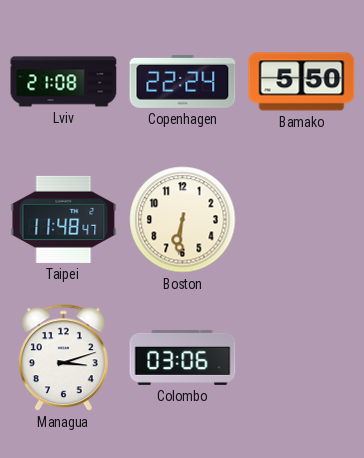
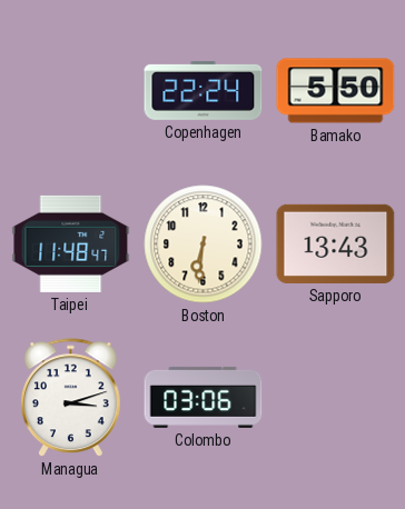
Lviv: 21:08 -> none (64, 82)
Sapporo: none -> 13:43 (336, 243)
